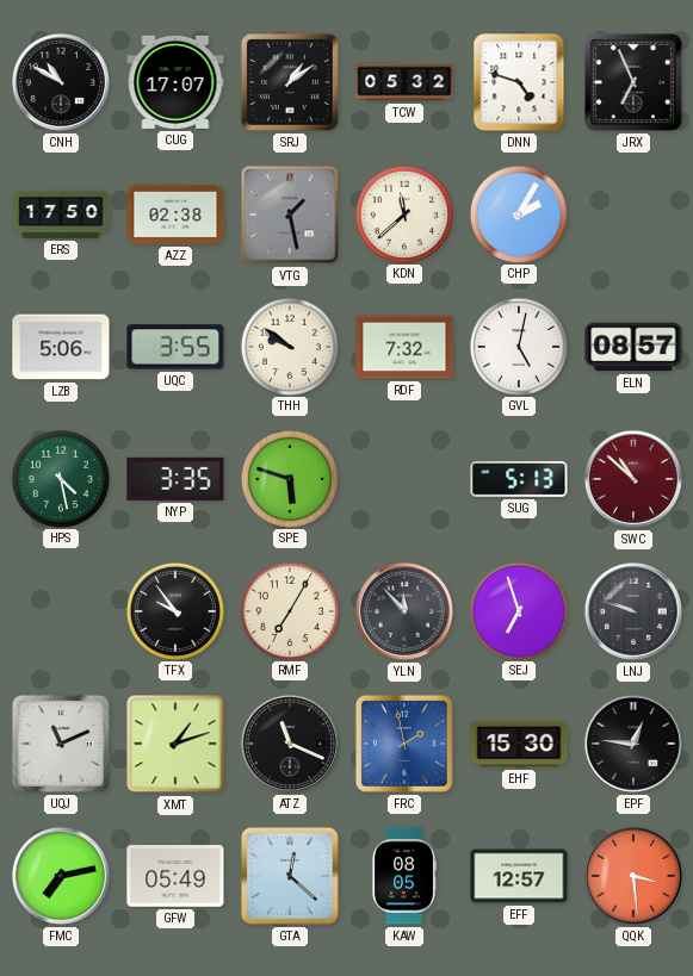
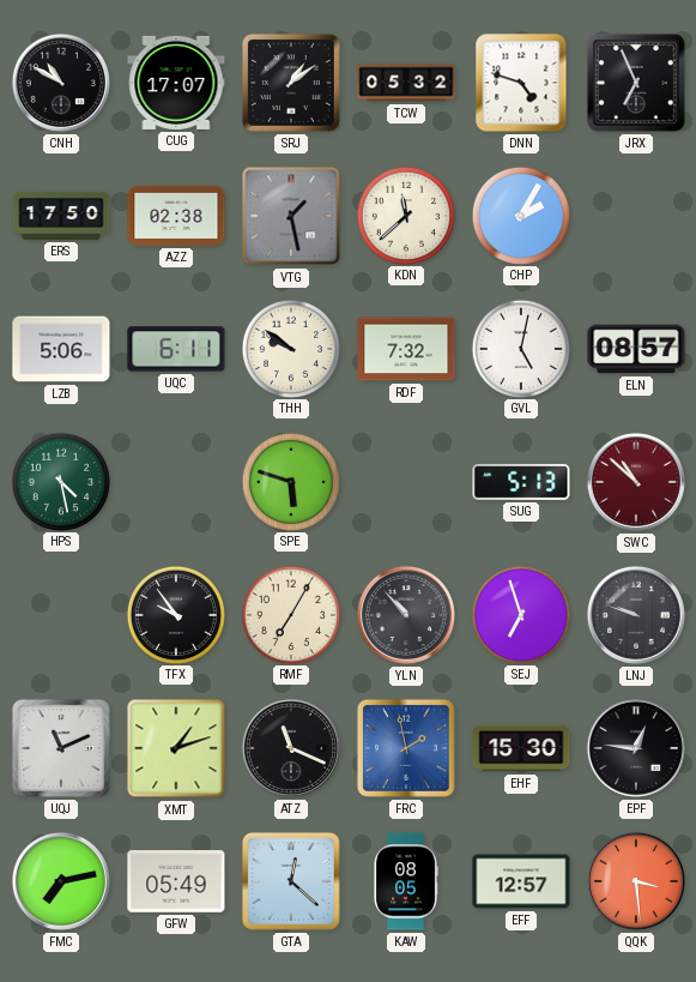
UQC: 3:55 -> 6:11 (176, 349)
NYP: 3:35 -> none (175, 479)
YLN: 11:53 -> 10:53 (406, 615)
